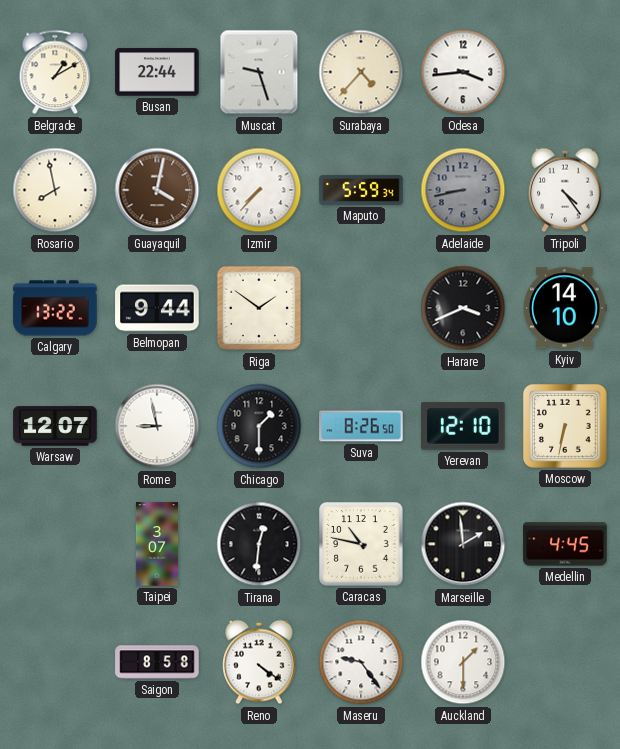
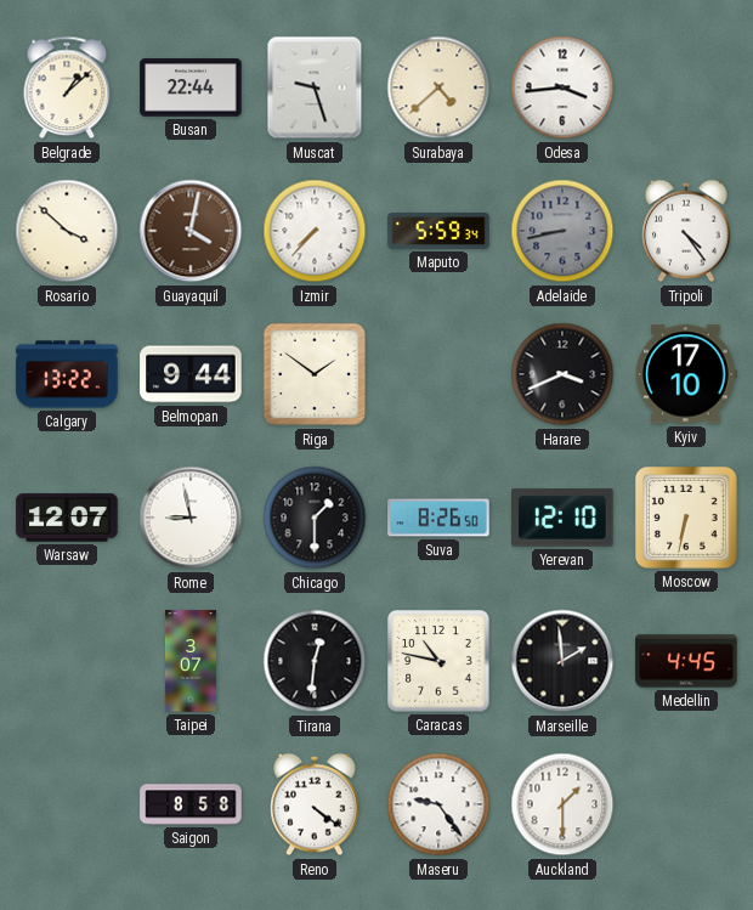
Belgrade: 1:10 -> 1:08 (67, 87)
Surabaya: 4:37 -> 4:38 (438, 87)
Rosario: 7:58 -> 3:52 (67, 231)
Kyiv: 14:10 -> 17:10 (687, 374)
